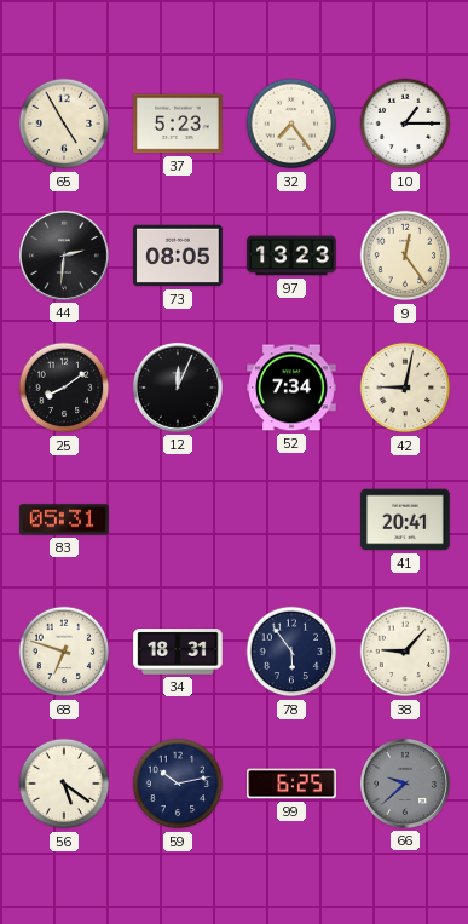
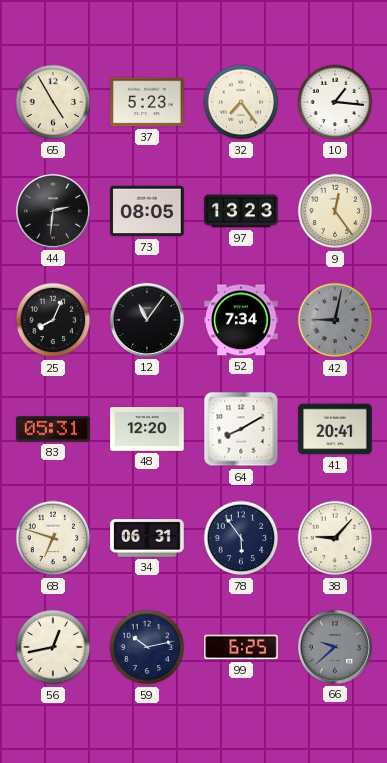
10: 1:15 -> 1:16 (335, 102)
25: 8:09 -> 8:04 (53, 320)
12: 12:04 -> 11:06 (147, 320)
42 dial: cream -> grey (335, 320)
48: none -> 12:20 (147, 429)
64: none -> 8:10 (241, 429)
34: 18:31 -> 06:31 (147, 538)
56: 5:21 -> 12:43 (53, 647)
